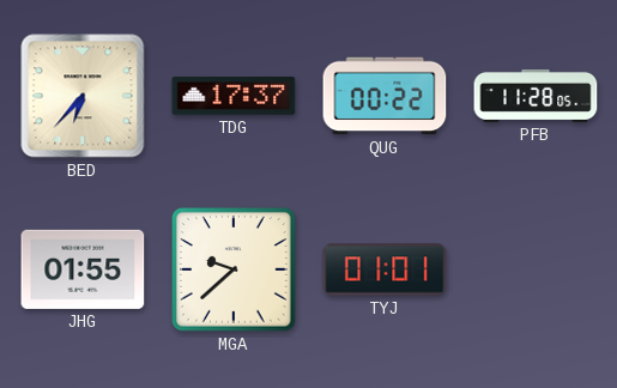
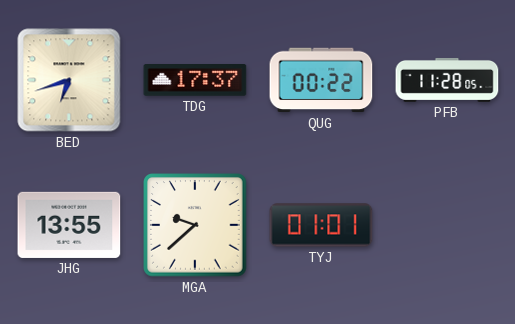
BED: 6:37 -> 6:42 (69, 80)
JHG: 01:55 -> 13:55 (69, 225)
